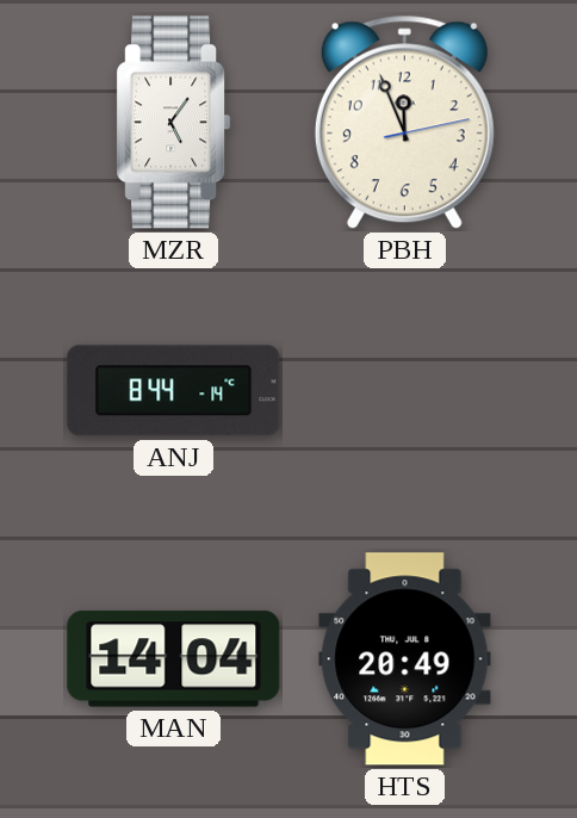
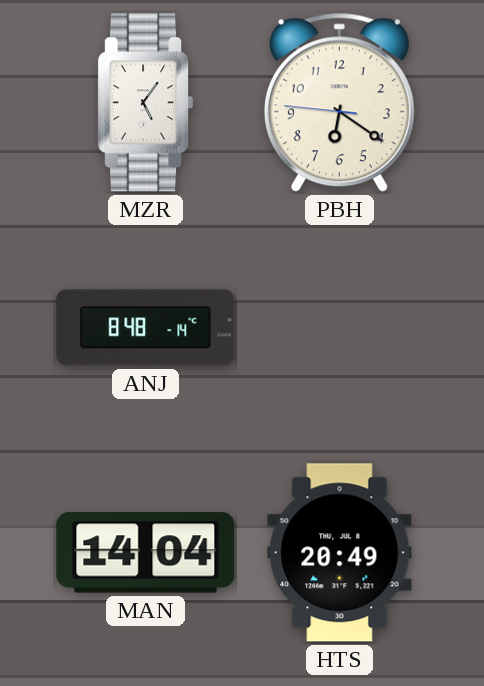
PBH: 11:56 -> 6:20 (339, 103)
ANJ: 8:44 -> 8:48 (146, 328)
